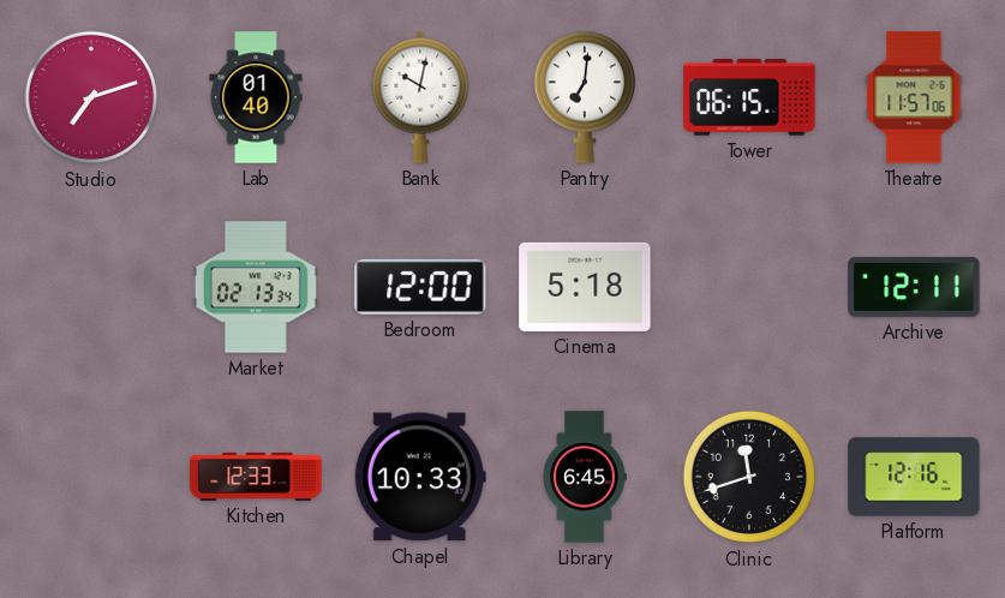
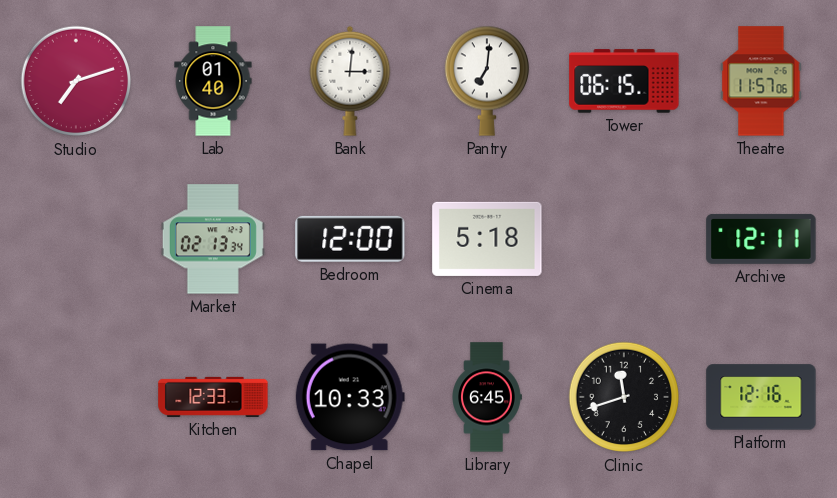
Bank: 10:02 -> 3:01 (350, 81)
